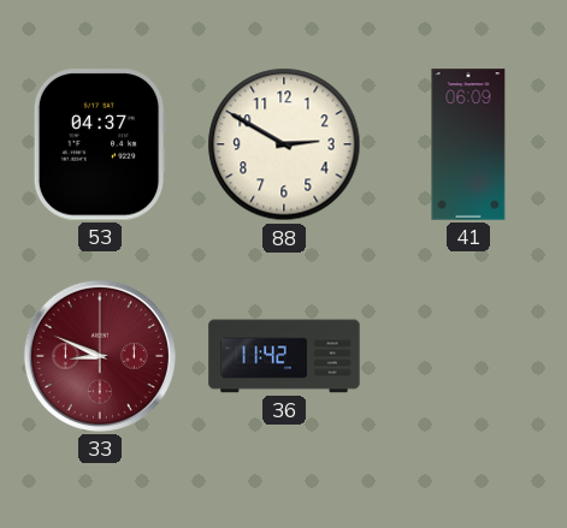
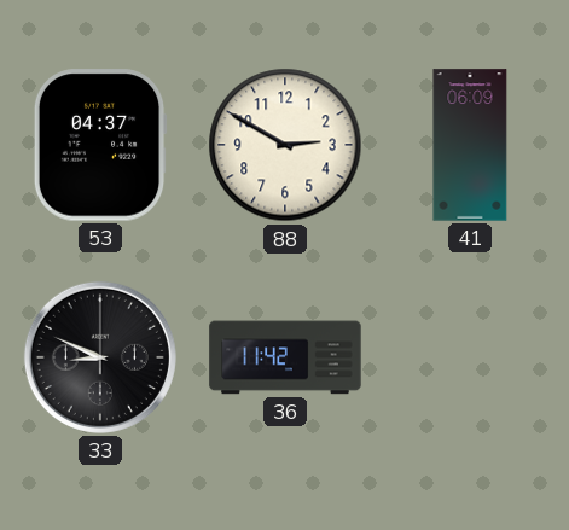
33 dial: burgundy -> black (100, 357)
